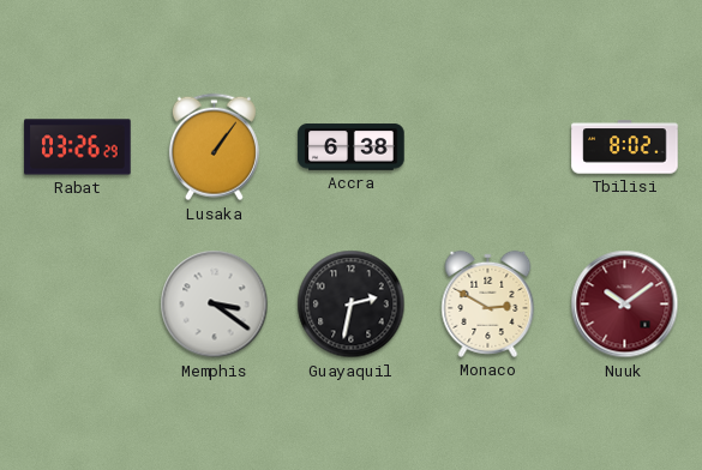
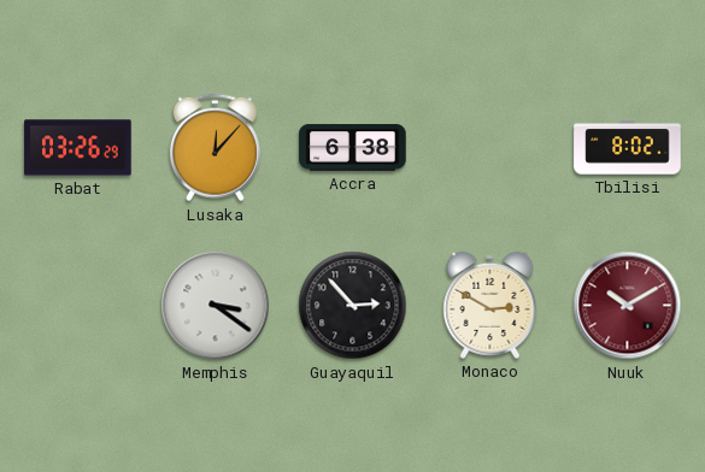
Lusaka: 1:06 -> 12:07 (215, 148)
Guayaquil: 2:32 -> 2:53 (353, 306)
Nuuk: 10:09 -> 10:10 (628, 306)
